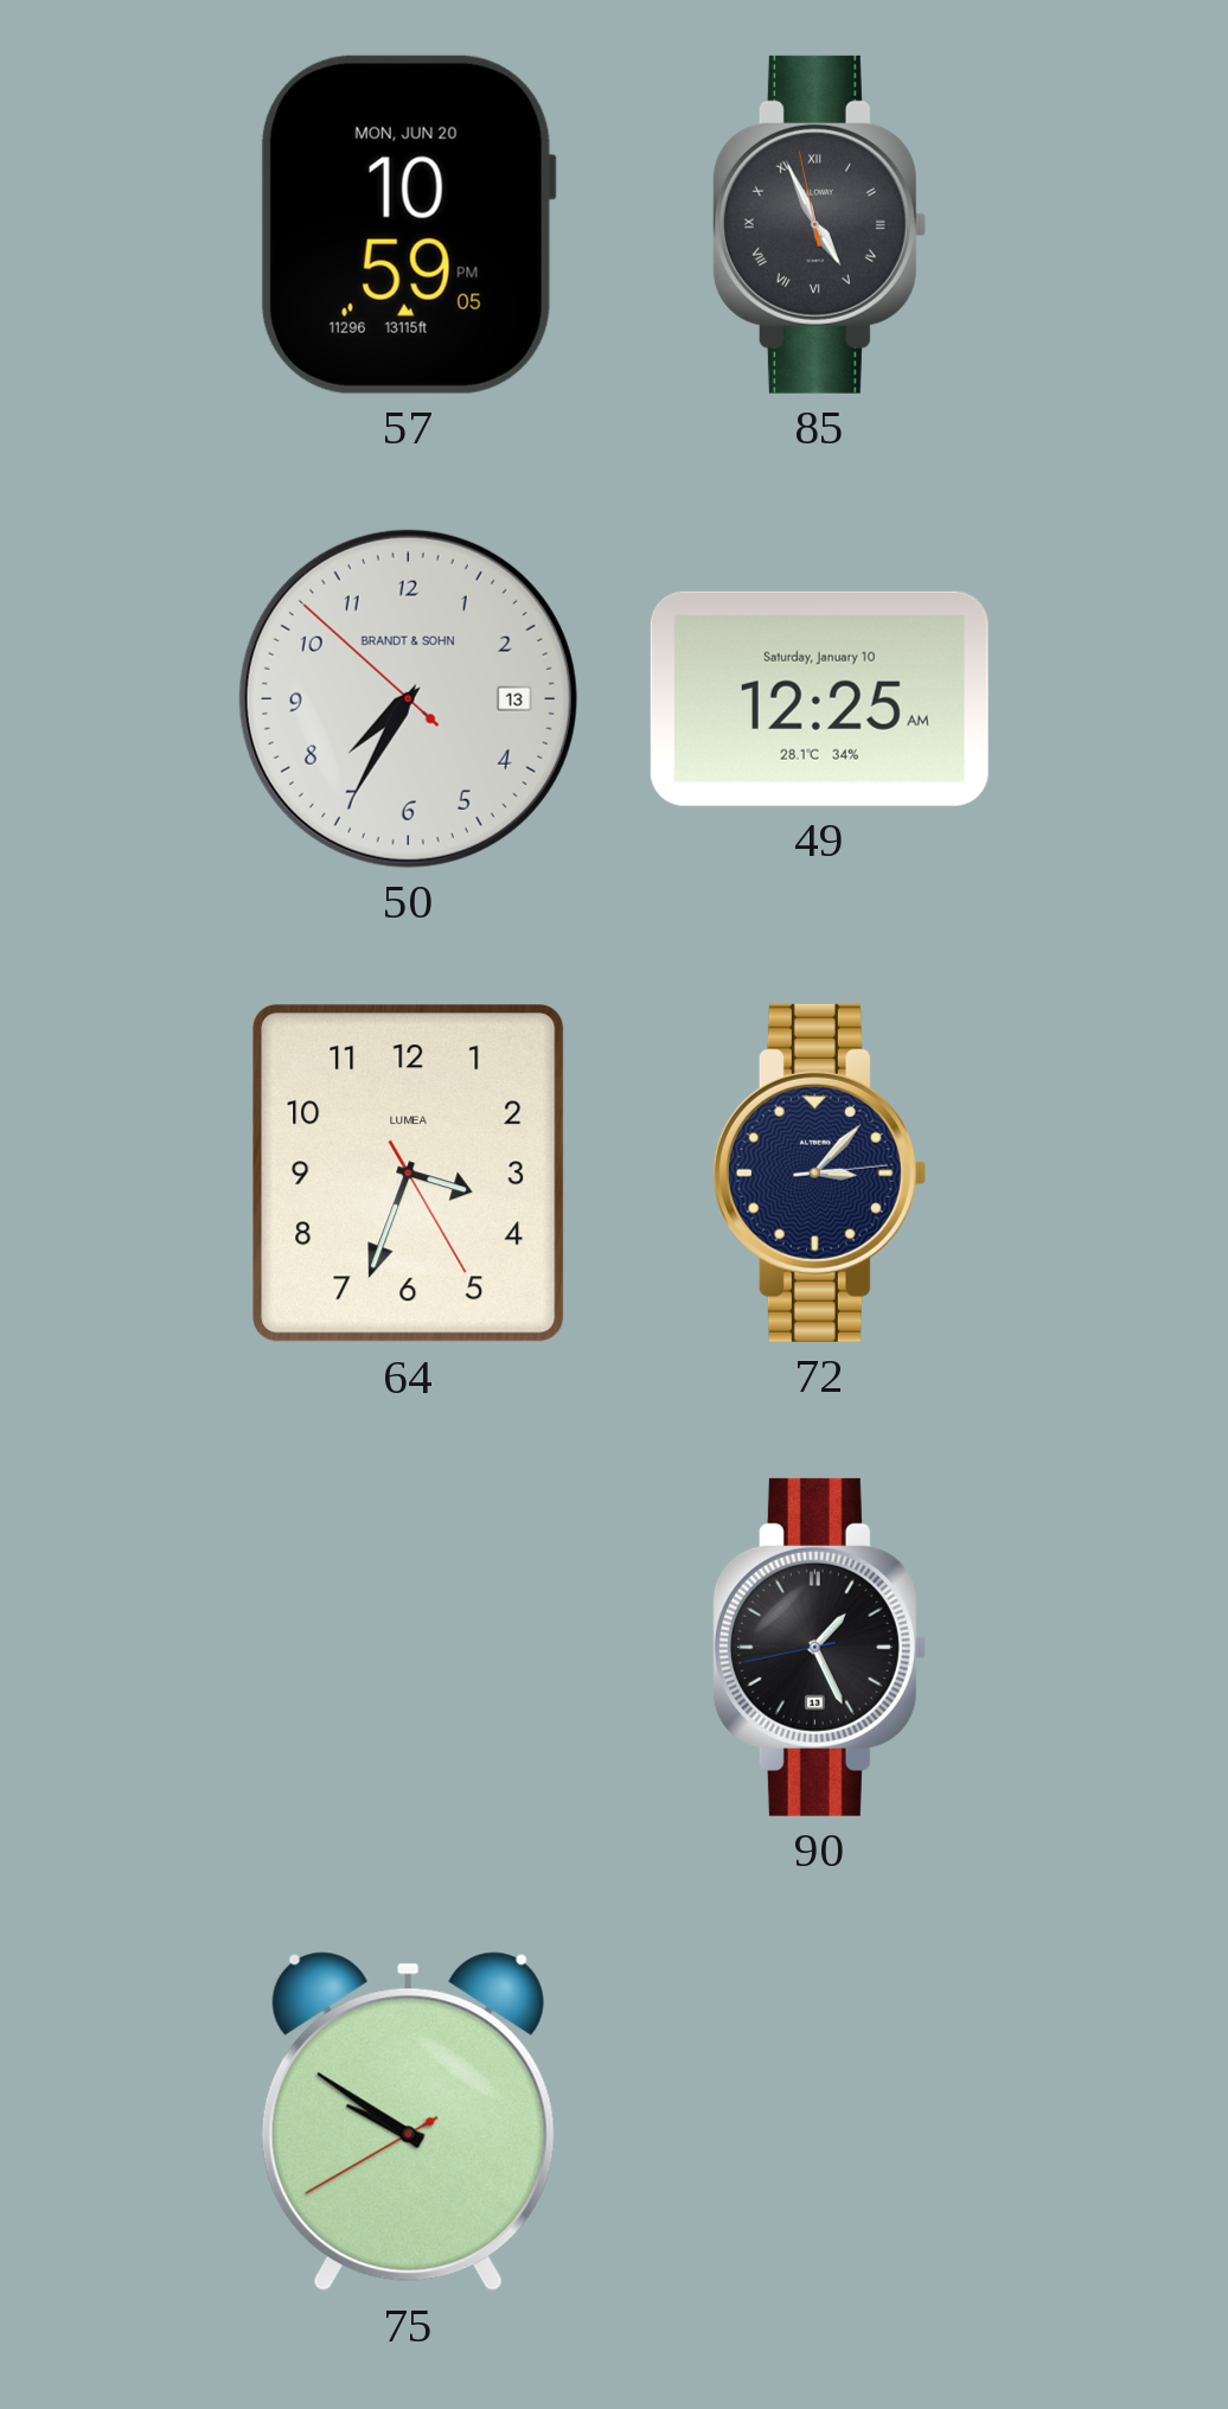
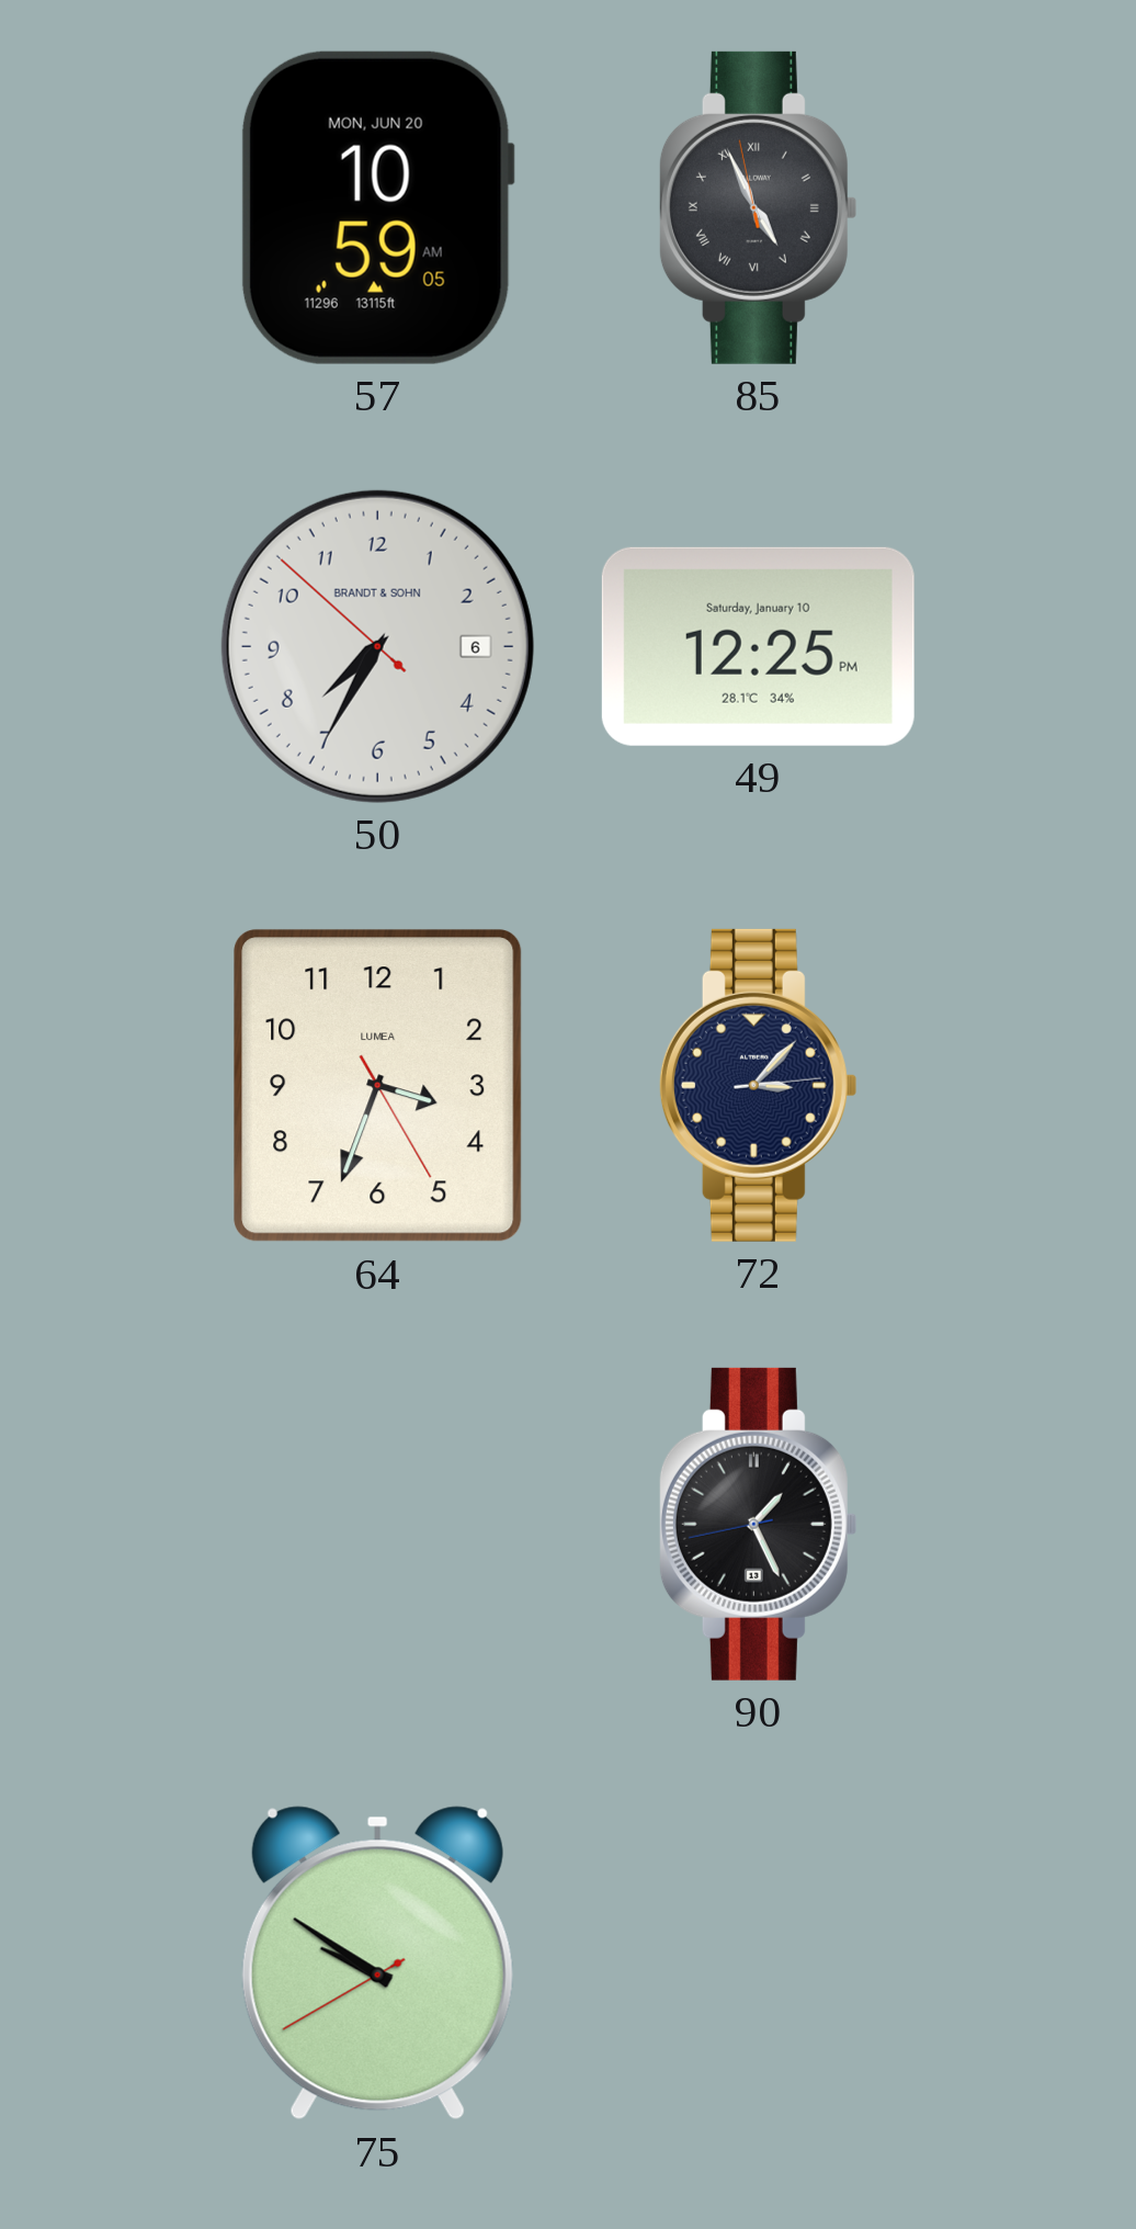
57: 10:59:05 PM -> 10:59:05 AM (377, 207)
50 date: 13 -> 6 (377, 646)
49: 12:25 AM -> 12:25 PM (758, 646)
